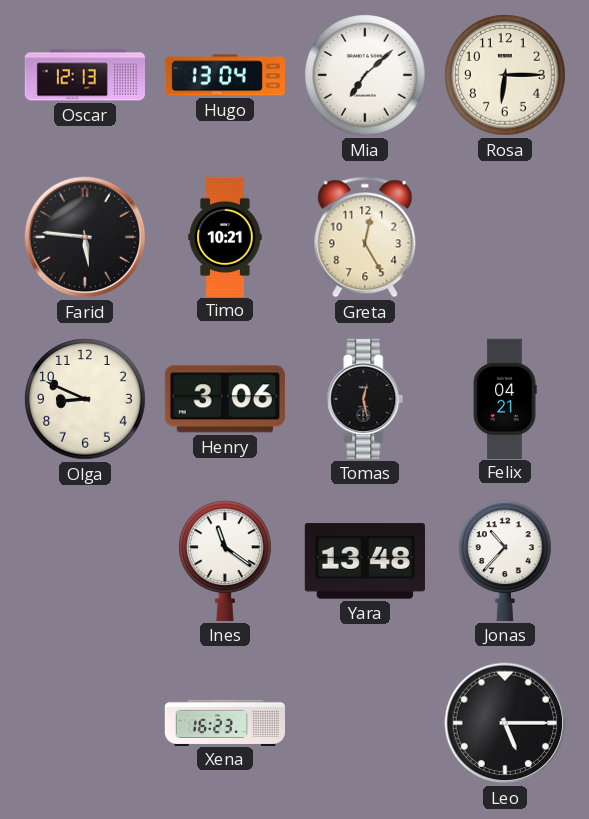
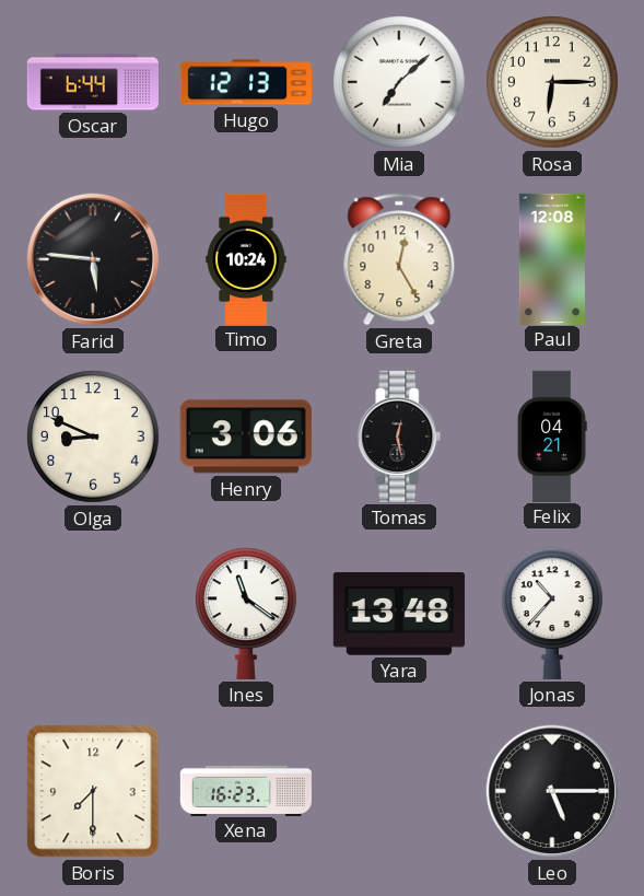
Oscar: 12:13 -> 6:44 (92, 82)
Hugo: 13:04 -> 12:13 (246, 82)
Timo: 10:21 -> 10:24 (246, 258)
Paul: none -> 12:08 (551, 258)
Boris: none -> 7:30 (93, 791)
